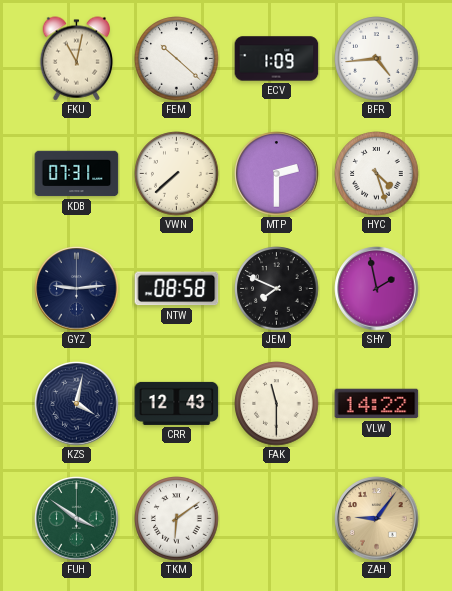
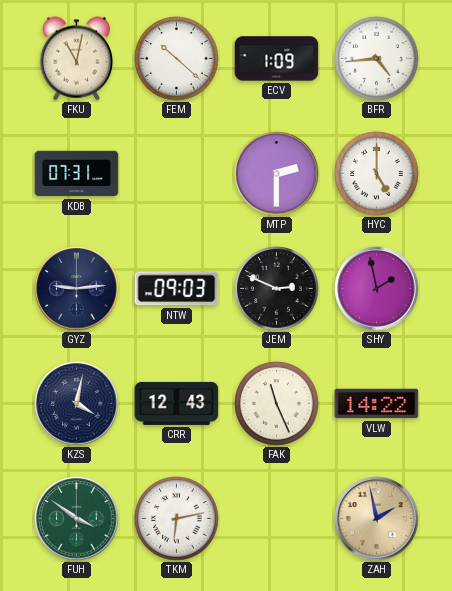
VWN: 7:38 -> none (177, 174)
HYC: 4:27 -> 5:00 (377, 174)
NTW: 08:58 -> 09:03 (177, 289)
JEM: 7:49 -> 2:49 (277, 289)
FAK: 11:30 -> 11:26 (277, 404)
TKM: 6:09 -> 6:13 (177, 519)
ZAH: 9:06 -> 1:58 (377, 519)
